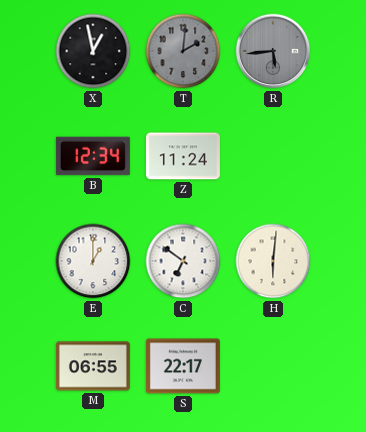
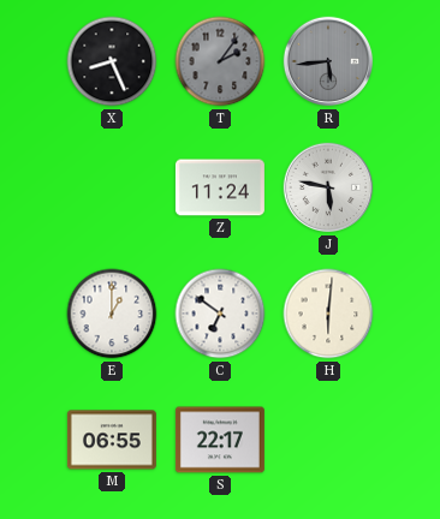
X: 12:58 -> 8:26 (112, 61)
T: 2:01 -> 2:06 (220, 61)
B: 12:34 -> none (93, 156)
J: none -> 5:47 (328, 187)
